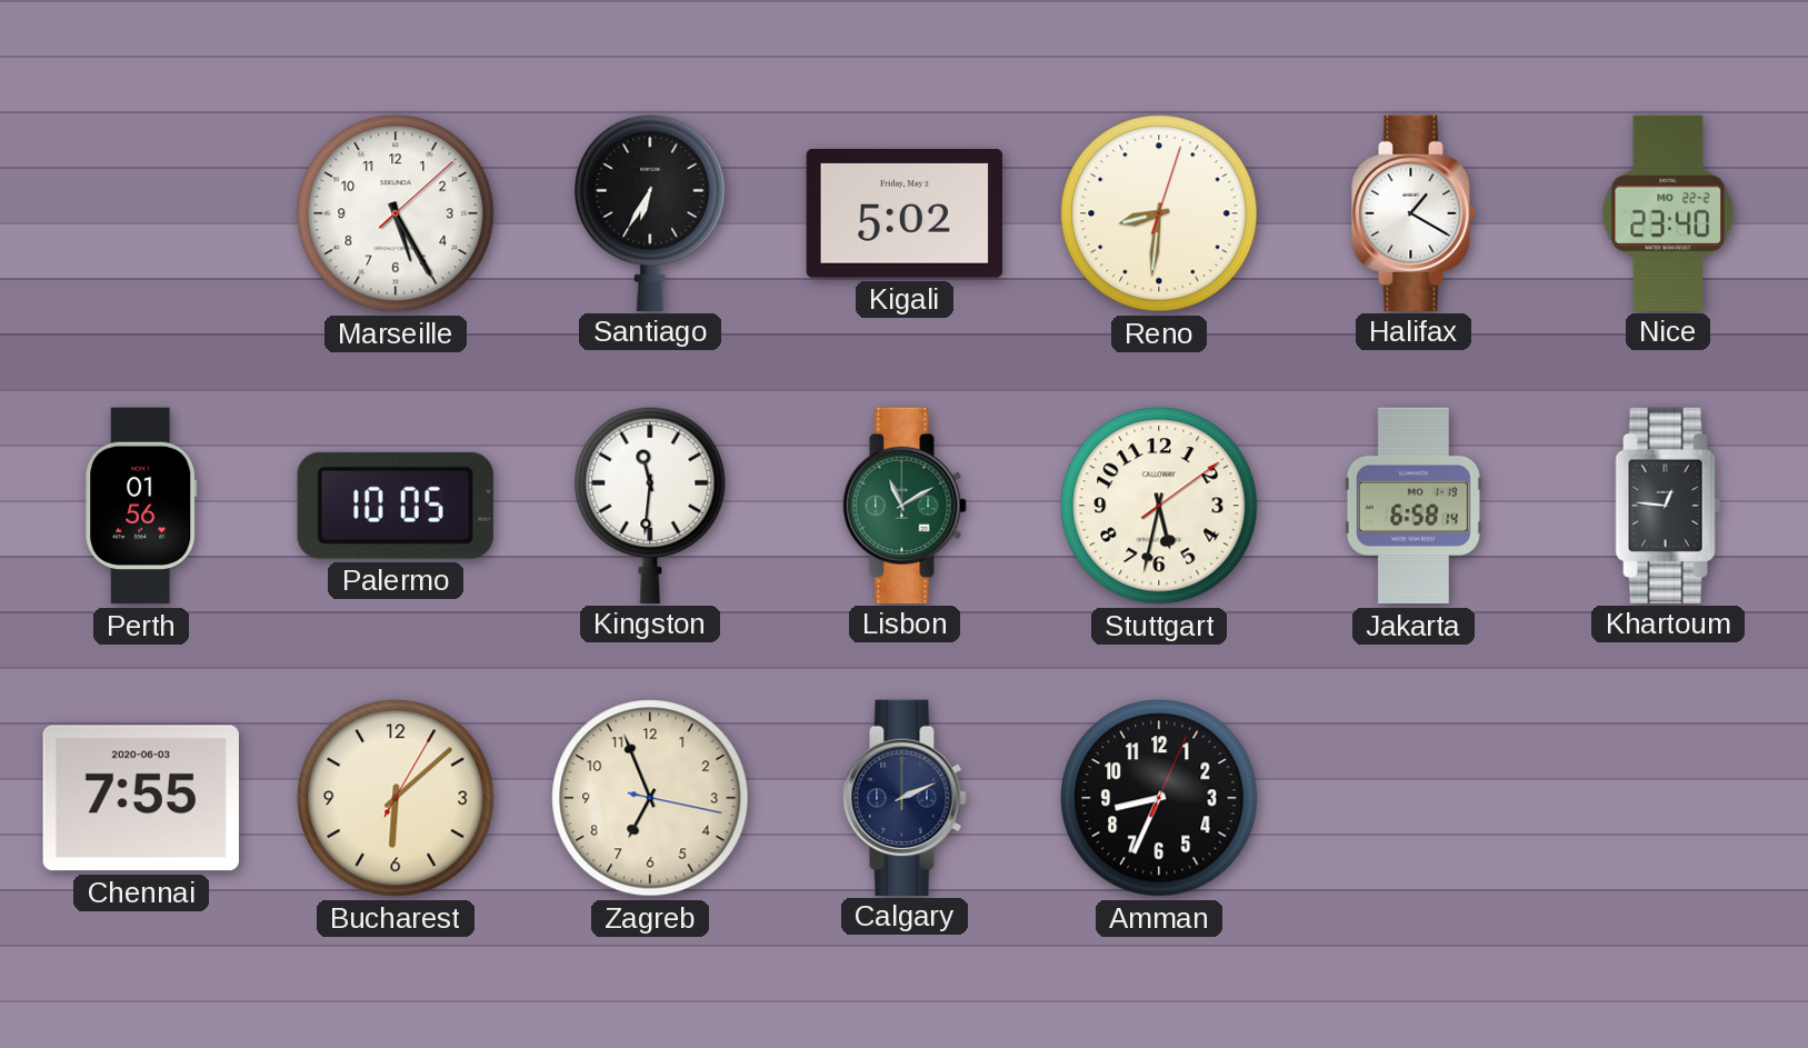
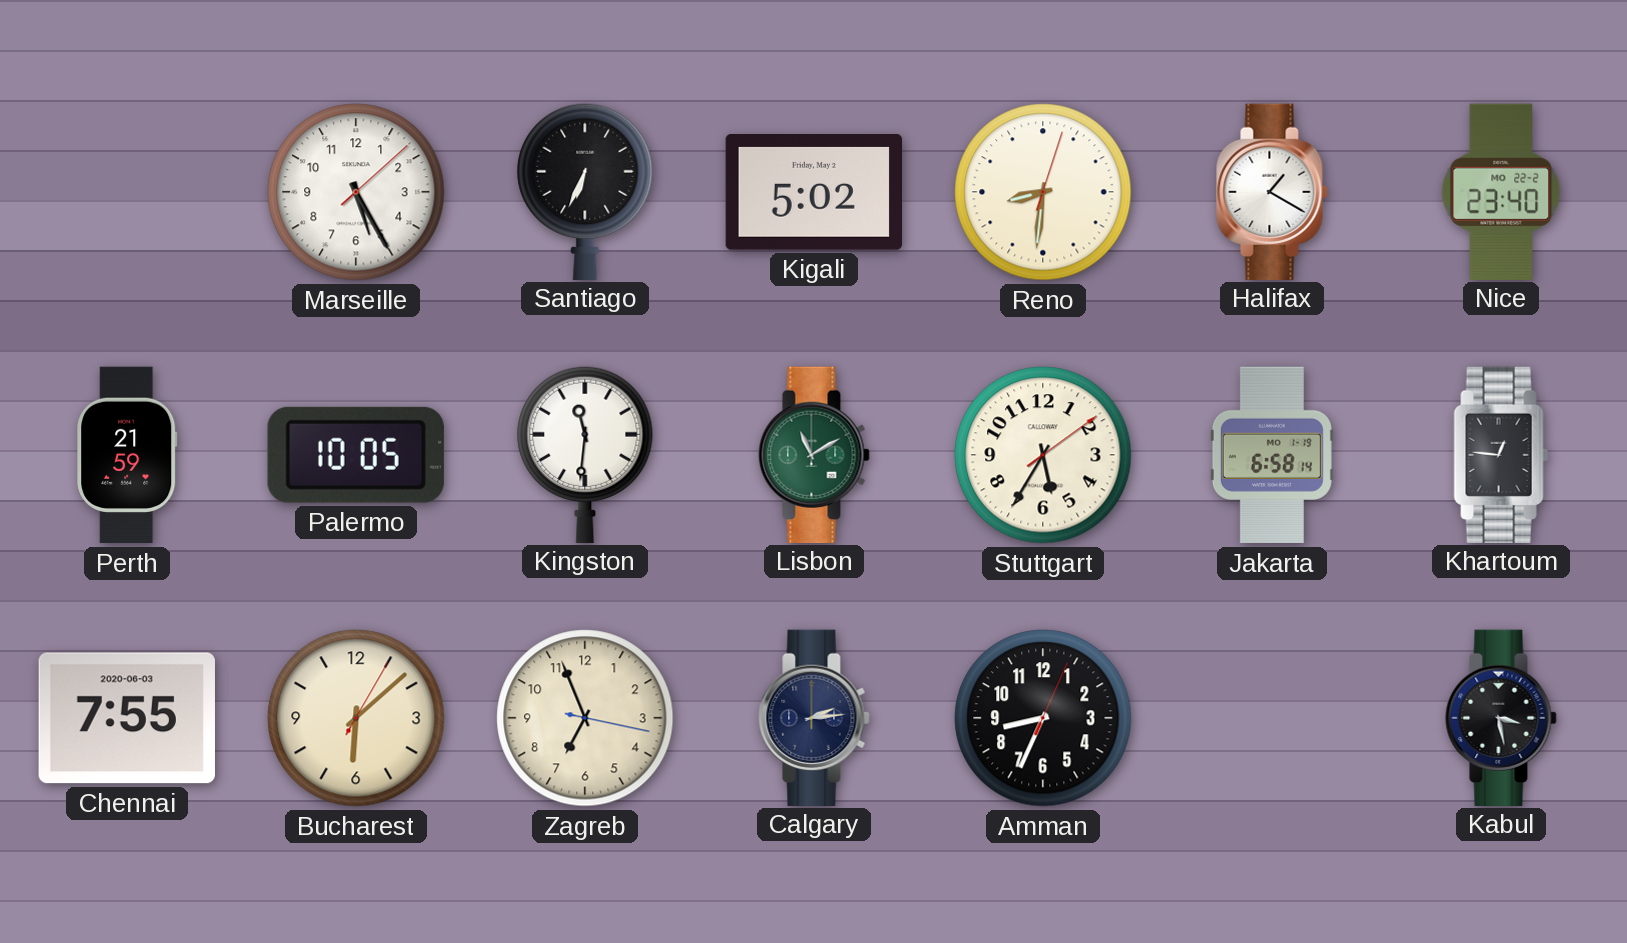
Santiago: 6:35 -> 6:34 (585, 191)
Perth: 01:56 -> 21:59 (127, 455)
Stuttgart: 5:32 -> 5:35 (1043, 455)
Calgary: 2:11 -> 2:14 (814, 717)
Kabul: none -> 3:28 (1501, 717)
